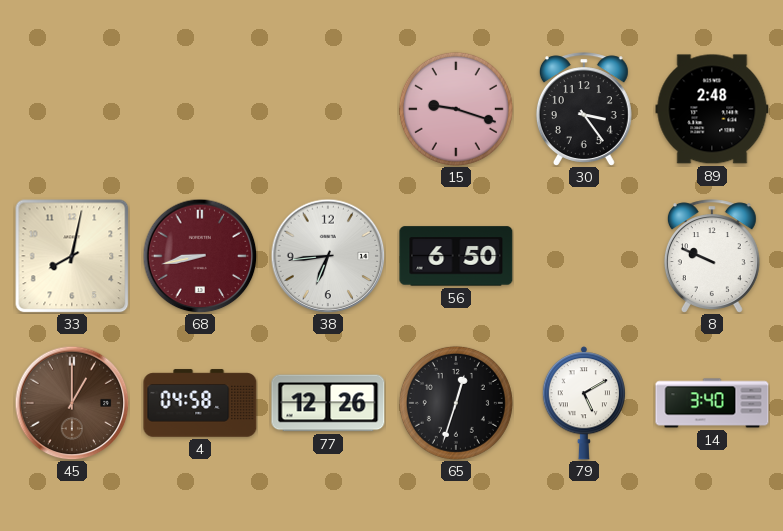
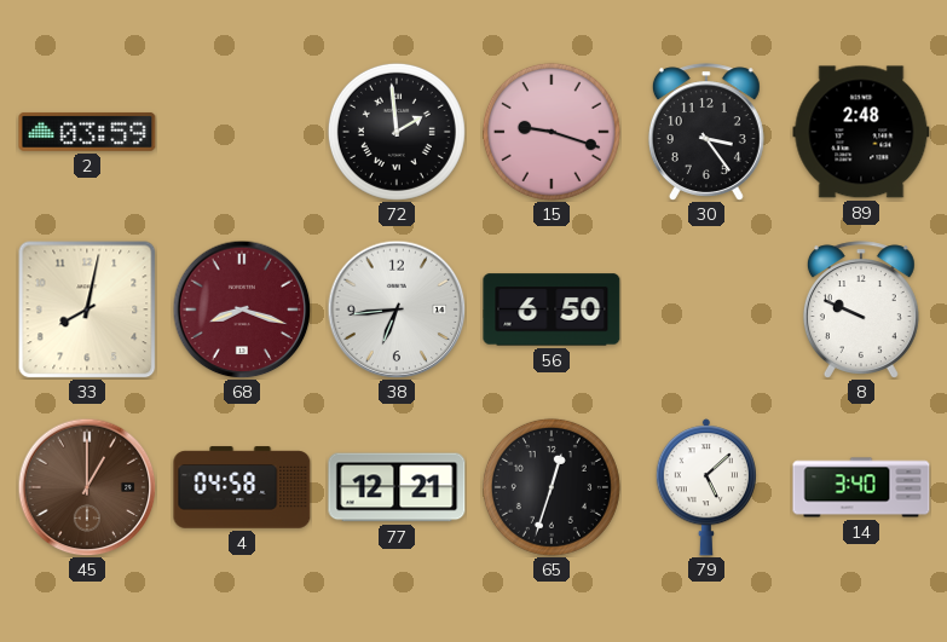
2: none -> 03:59 (87, 132)
72: none -> 1:59 (397, 132)
68: 8:43 -> 8:18 (242, 310)
77: 12:26 -> 12:21 (397, 487)
79: 5:10 -> 5:08 (706, 487)
